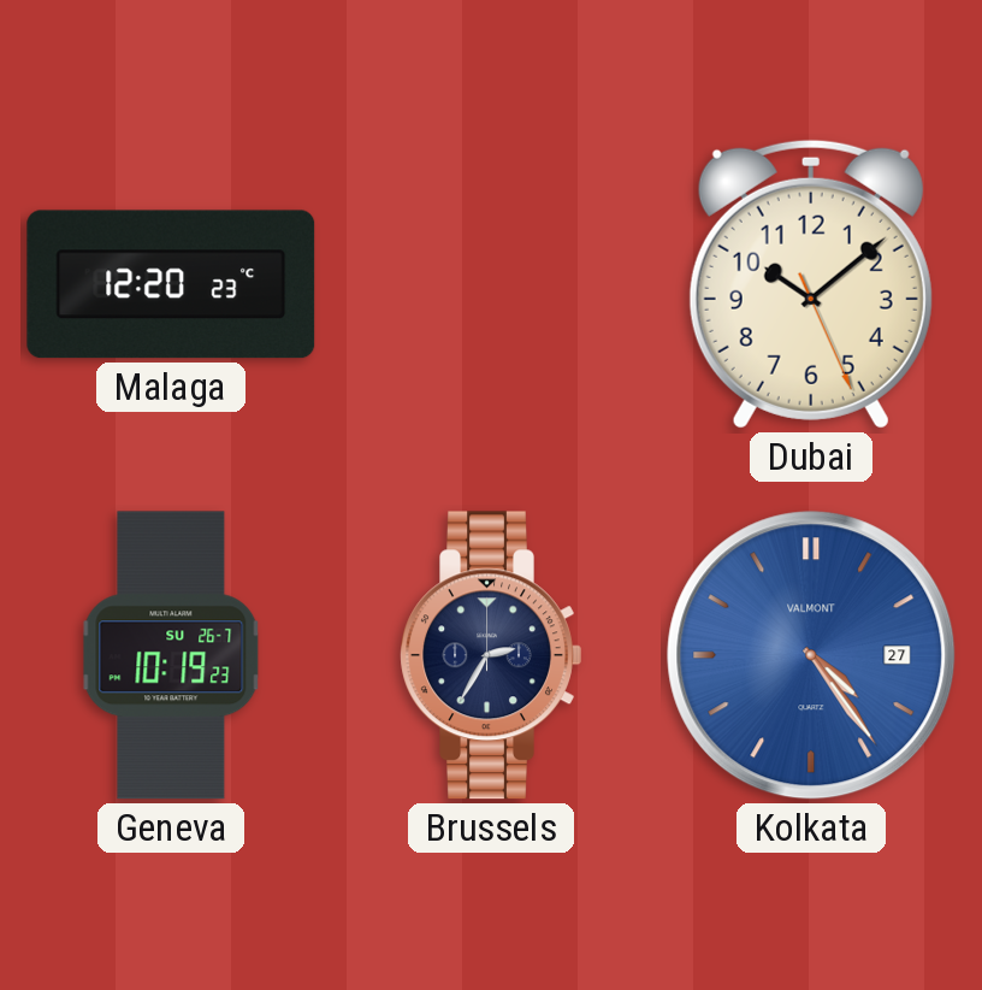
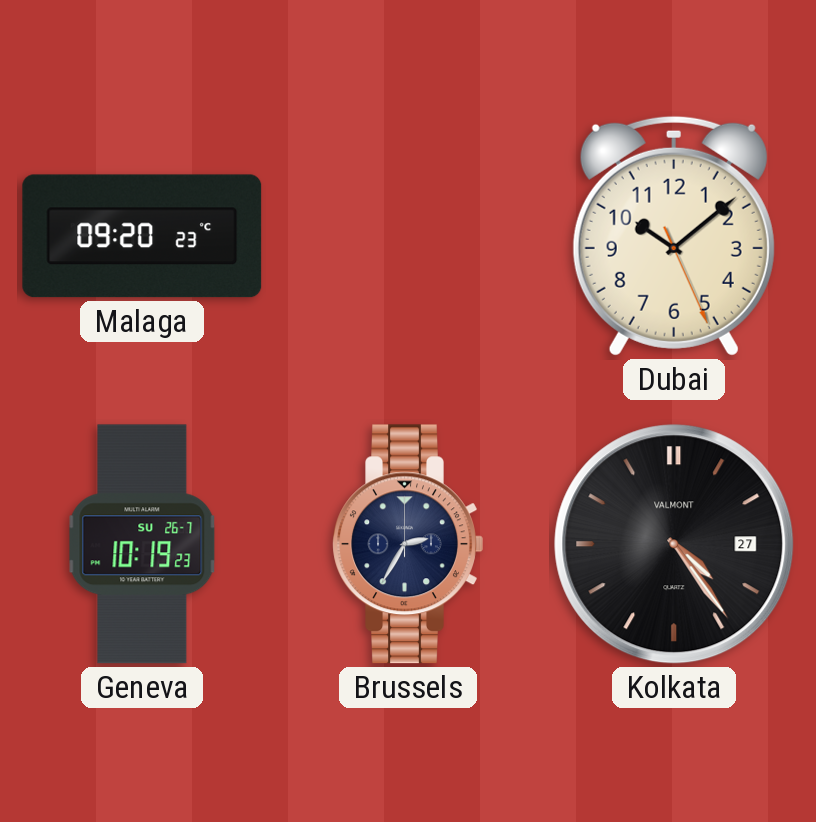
Malaga: 12:20 -> 09:20 (142, 236)
Kolkata dial: blue -> black (674, 544)
